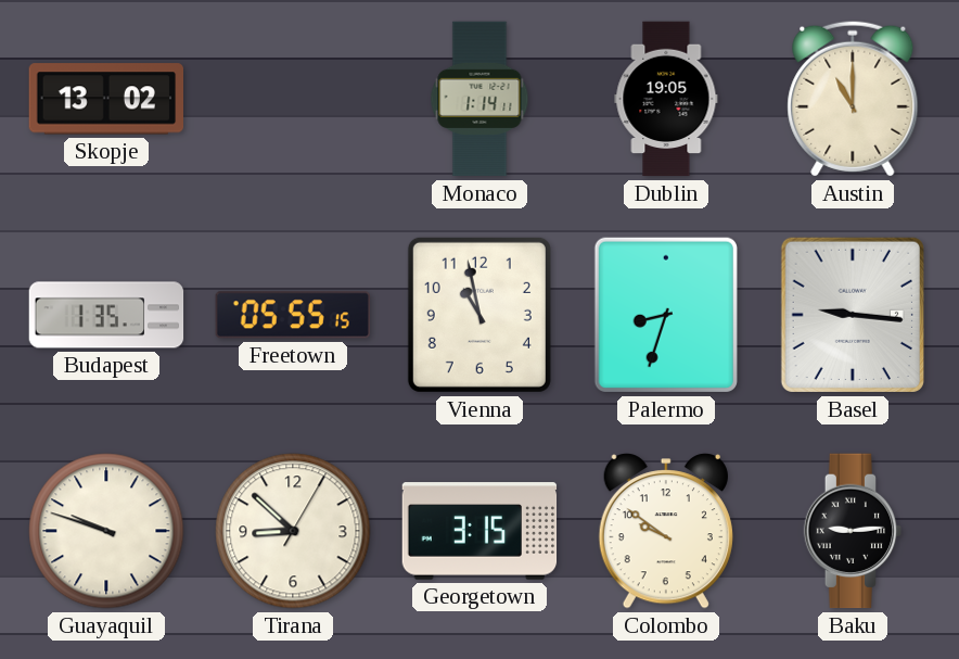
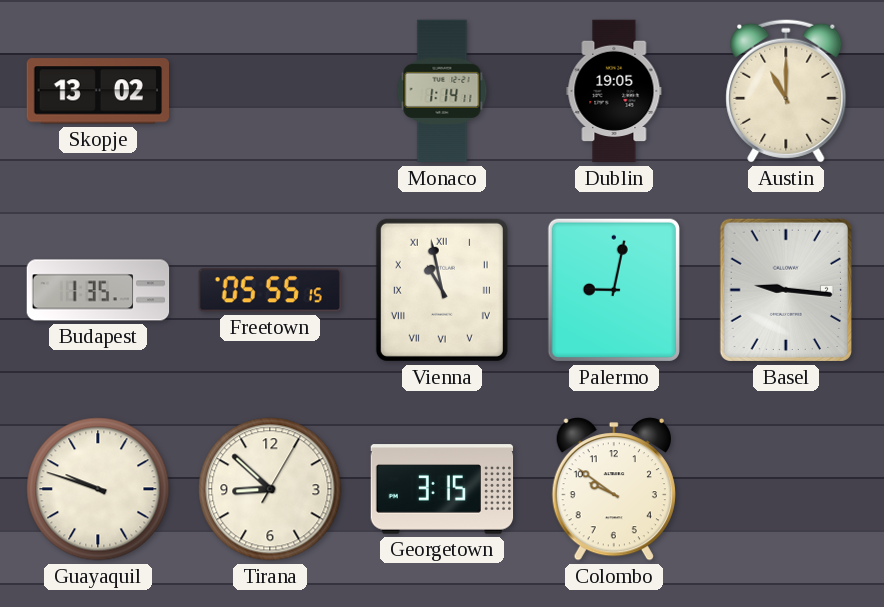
Vienna numerals: Arabic -> Roman (442, 290)
Palermo: 8:33 -> 9:02 (614, 290)
Baku: 9:14 -> none (853, 531)
